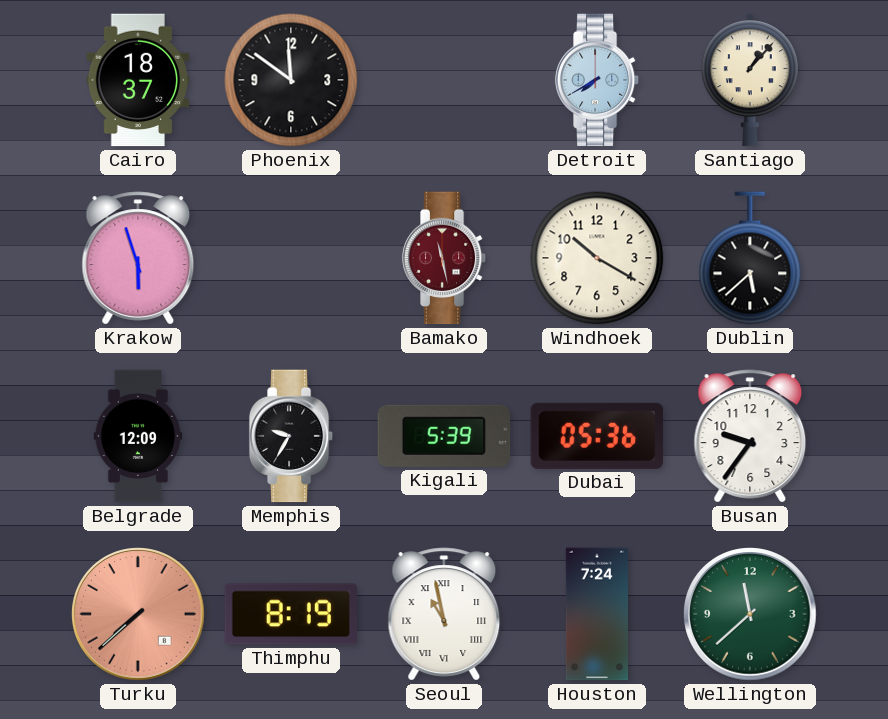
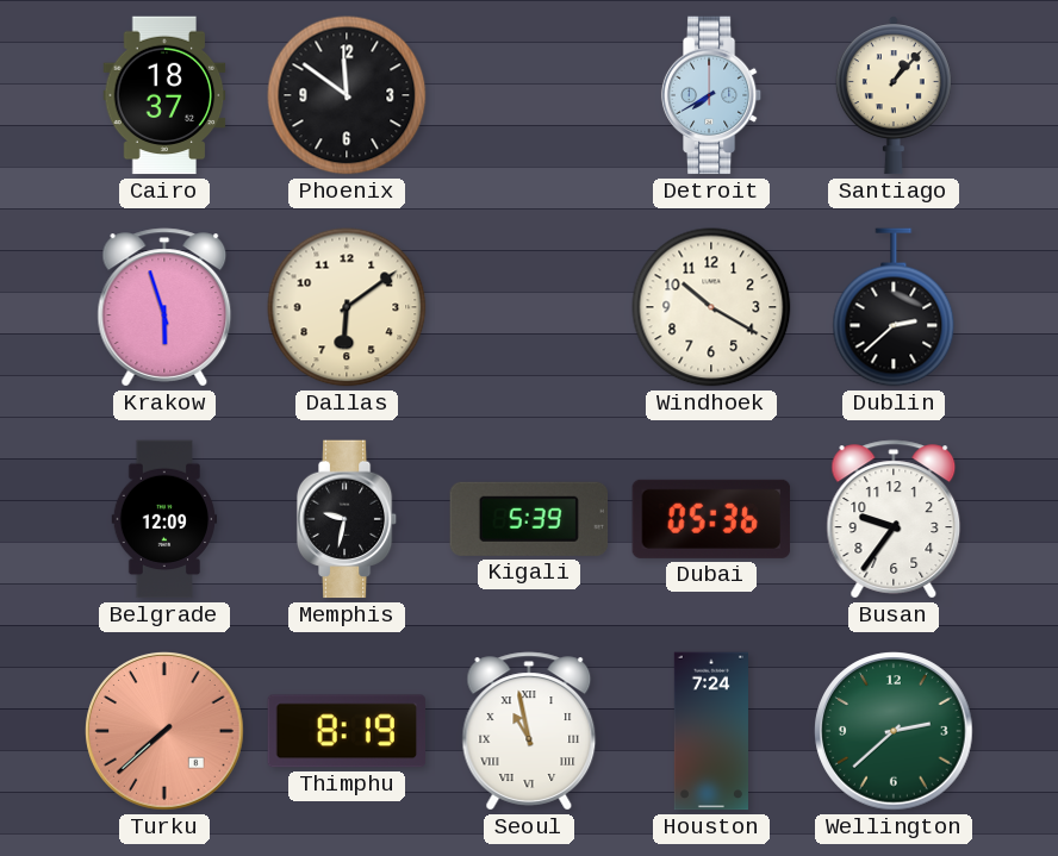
Dallas: none -> 6:09 (347, 307)
Bamako: 11:28 -> none (444, 258)
Dublin: 5:38 -> 2:38 (894, 307)
Memphis: 9:35 -> 9:32 (347, 519)
Wellington: 11:38 -> 2:38 (894, 731)
